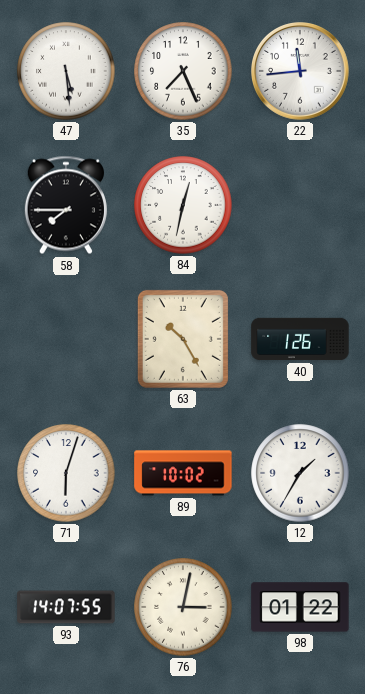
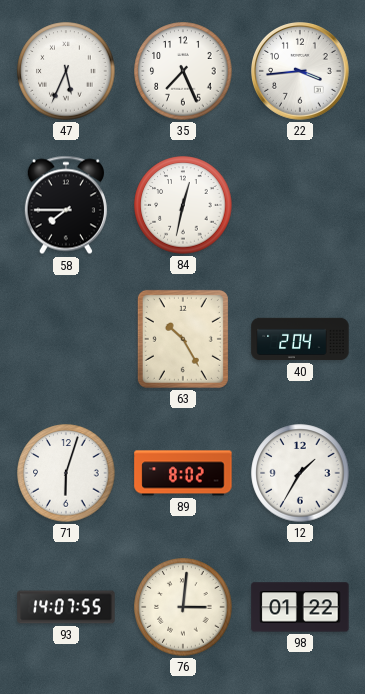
47: 5:29 -> 5:34 (66, 71)
22: 11:44 -> 3:44 (301, 72)
40: 1:26 -> 2:04 (300, 339)
89: 10:02 -> 8:02 (183, 473)
76: 3:02 -> 3:01 (183, 607)
